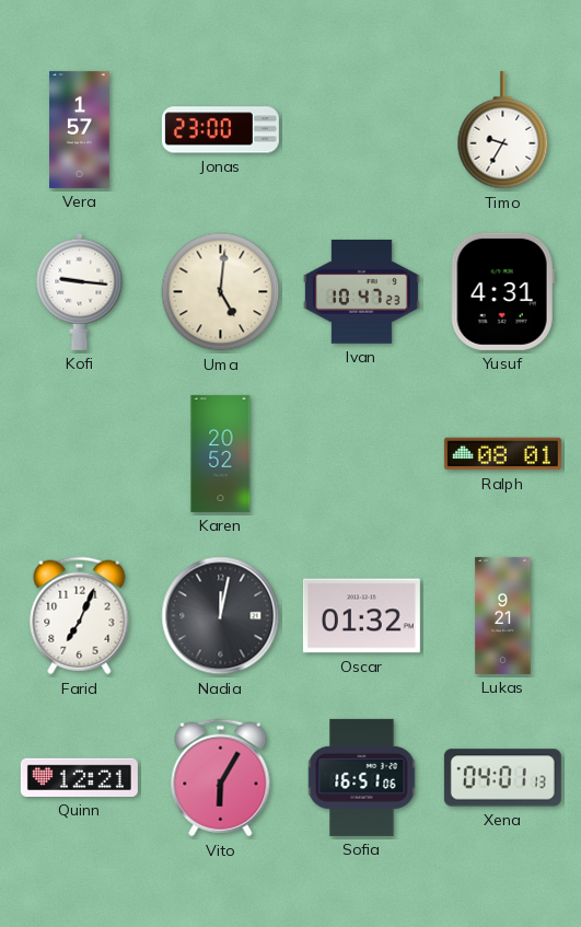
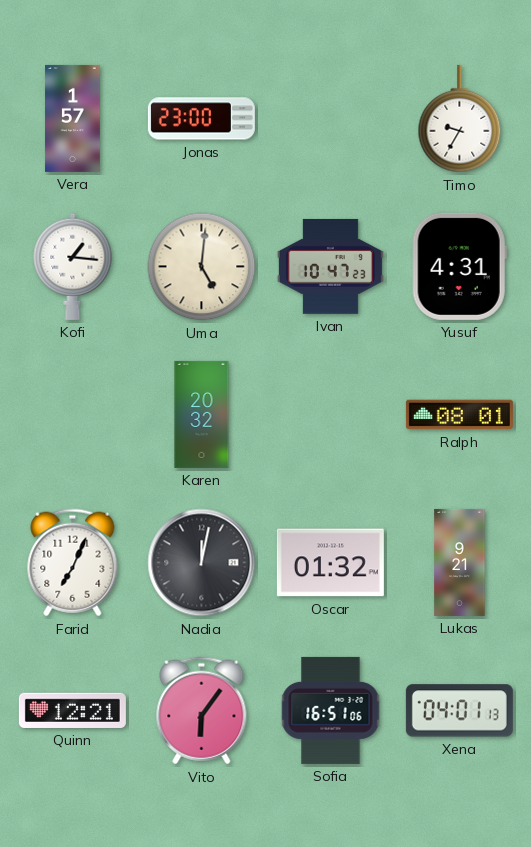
Kofi: 9:16 -> 1:16 (73, 266)
Karen: 20:52 -> 20:32 (202, 414)
Vito: 6:05 -> 6:06 (202, 711)
